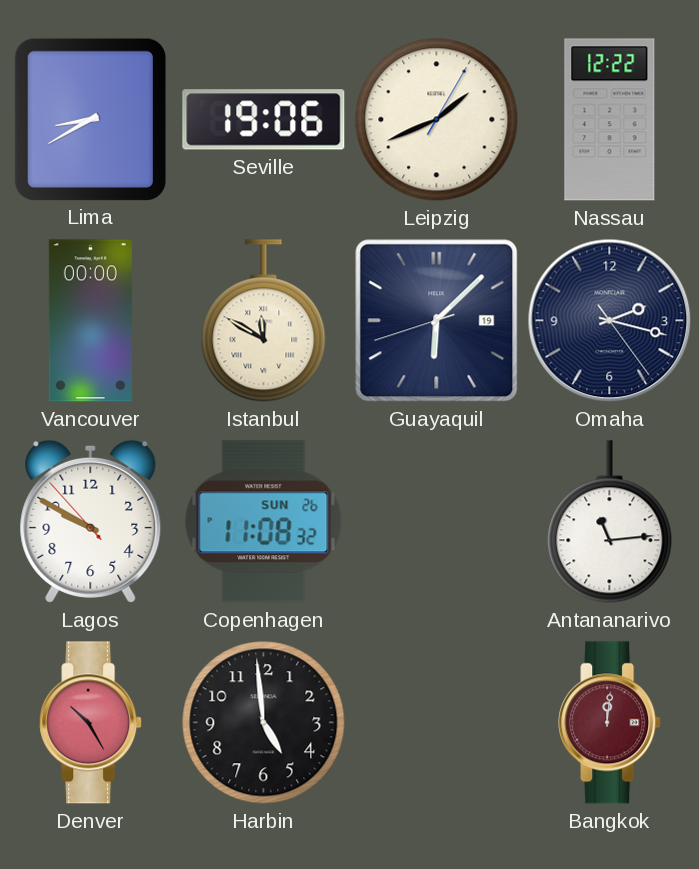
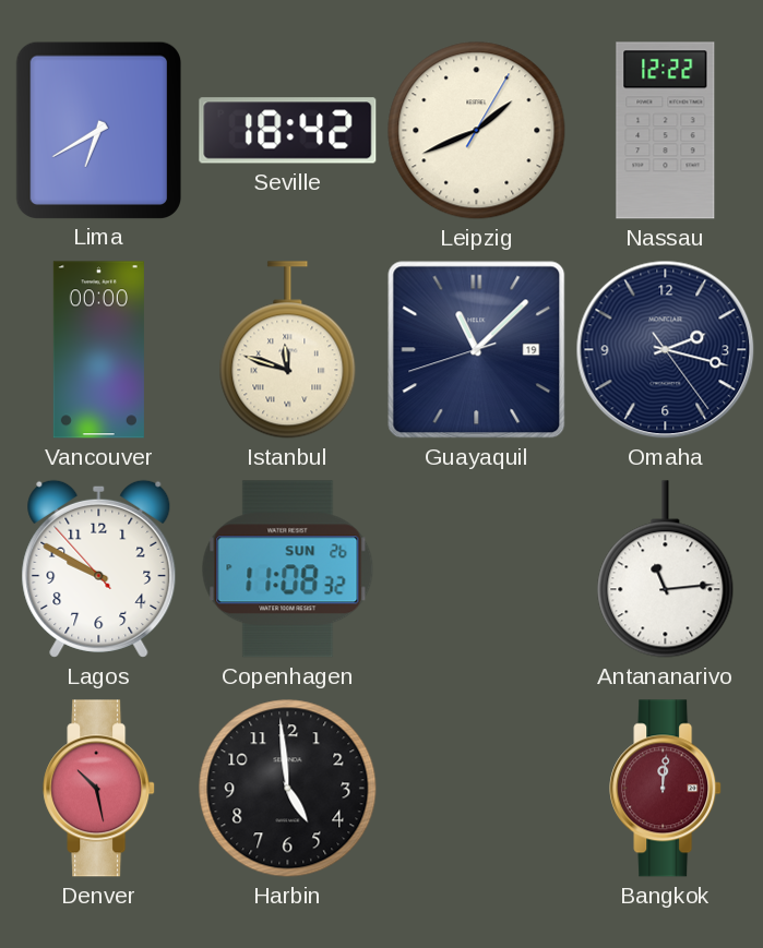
Lima: 8:40 -> 6:40 (98, 130)
Seville: 19:06 -> 18:42 (288, 131)
Istanbul: 11:50 -> 11:48 (288, 350)
Guayaquil: 6:07 -> 11:07 (477, 350)
Denver: 10:25 -> 10:28 (99, 789)
